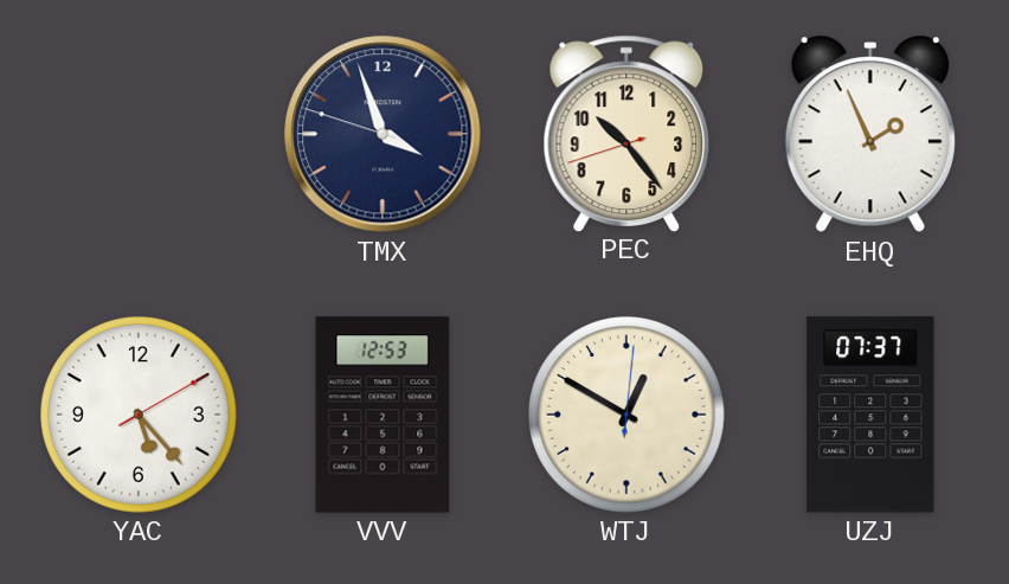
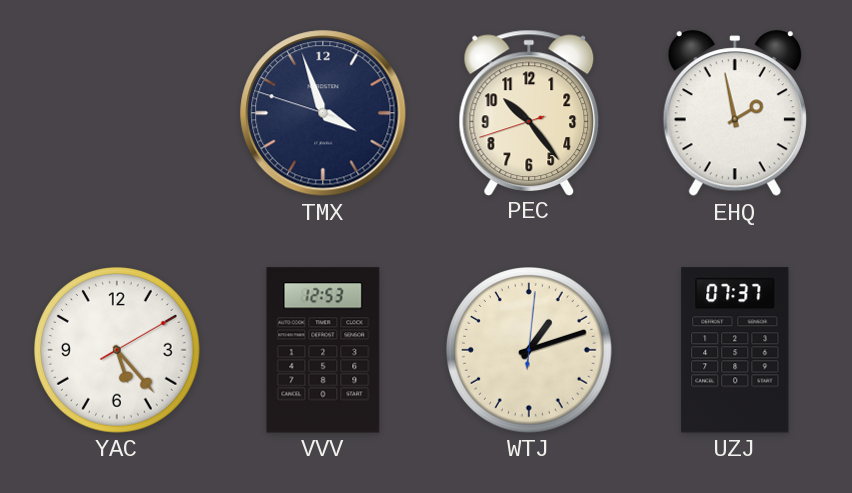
EHQ: 1:56 -> 1:58 (735, 114)
WTJ: 12:50 -> 1:12 (530, 351)
